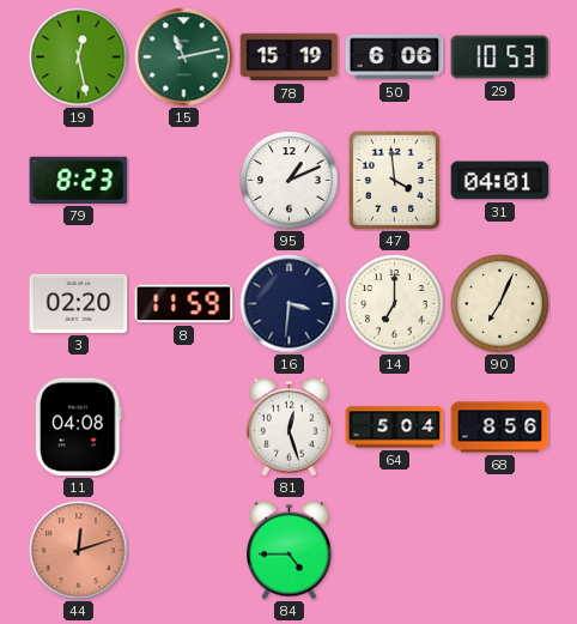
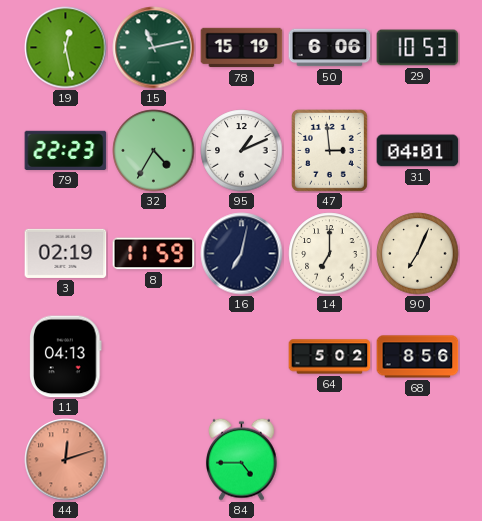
79: 8:23 -> 22:23 (66, 150)
32: none -> 4:35 (154, 151)
47: 3:59 -> 2:59 (329, 150)
3: 02:20 -> 02:19 (66, 253)
16: 3:31 -> 7:02 (242, 254)
11: 04:08 -> 04:13 (66, 357)
81: 12:27 -> none (290, 426)
64: 5:04 -> 5:02 (330, 357)
